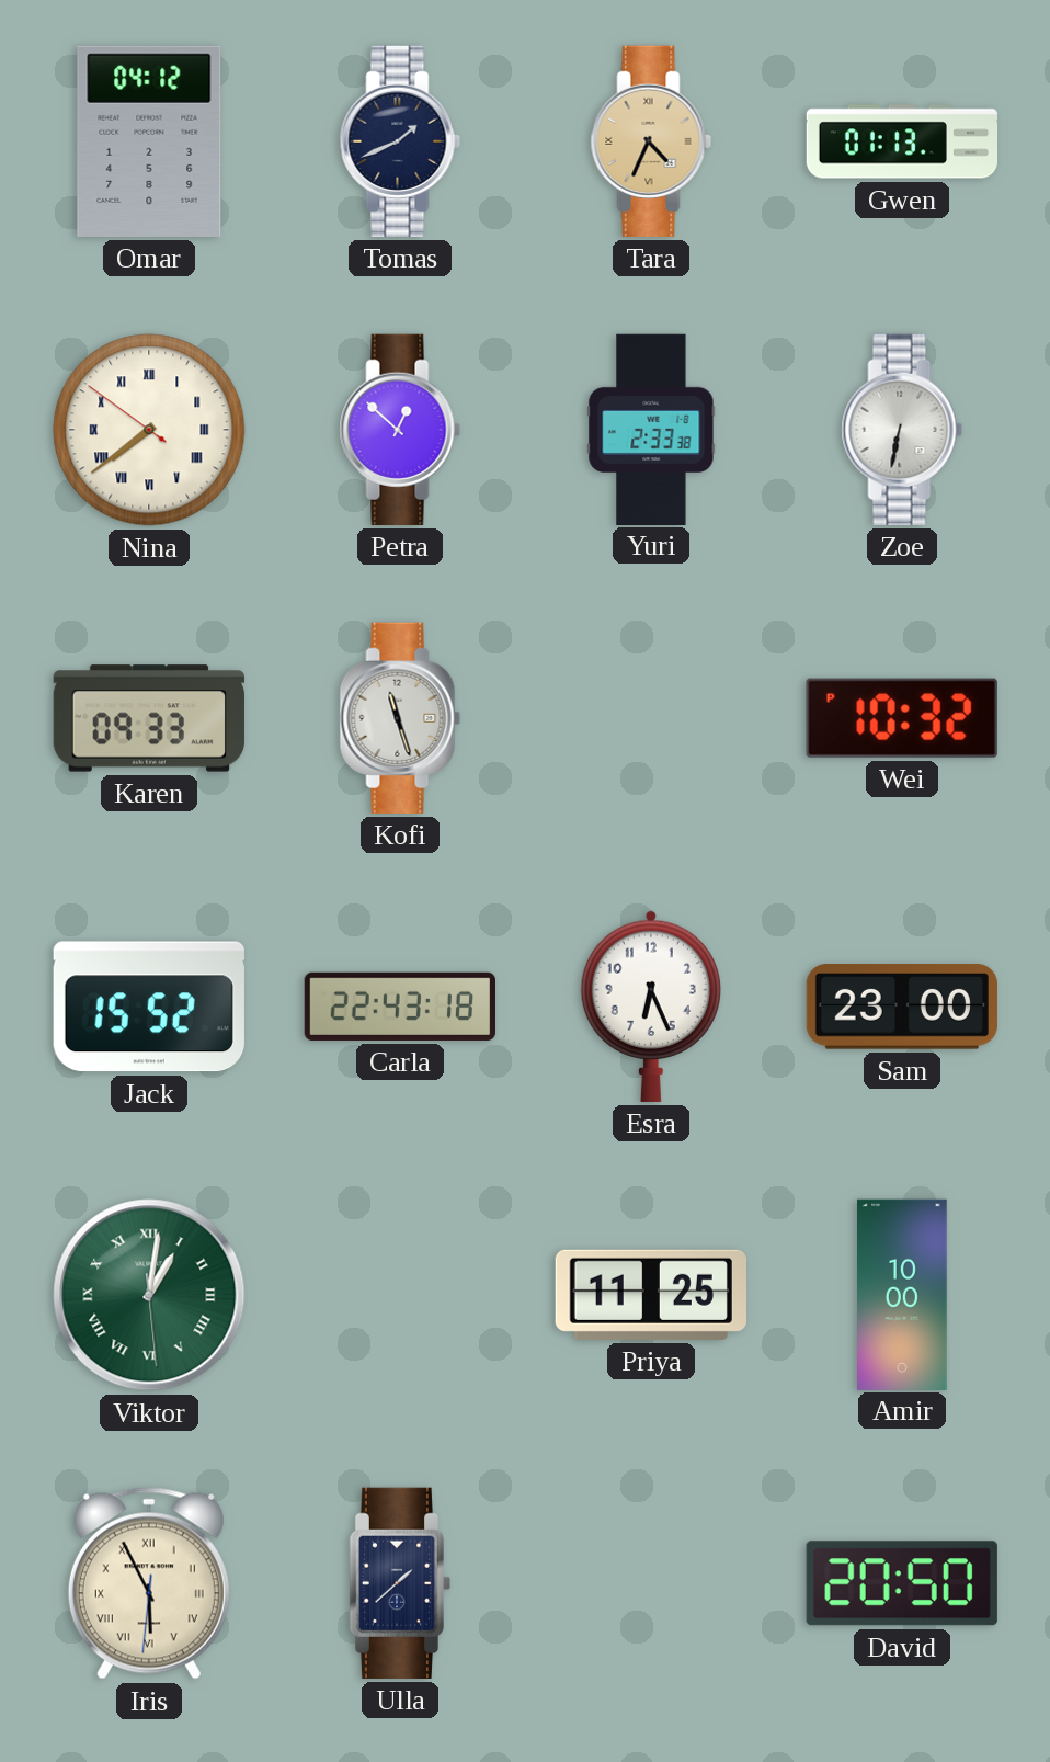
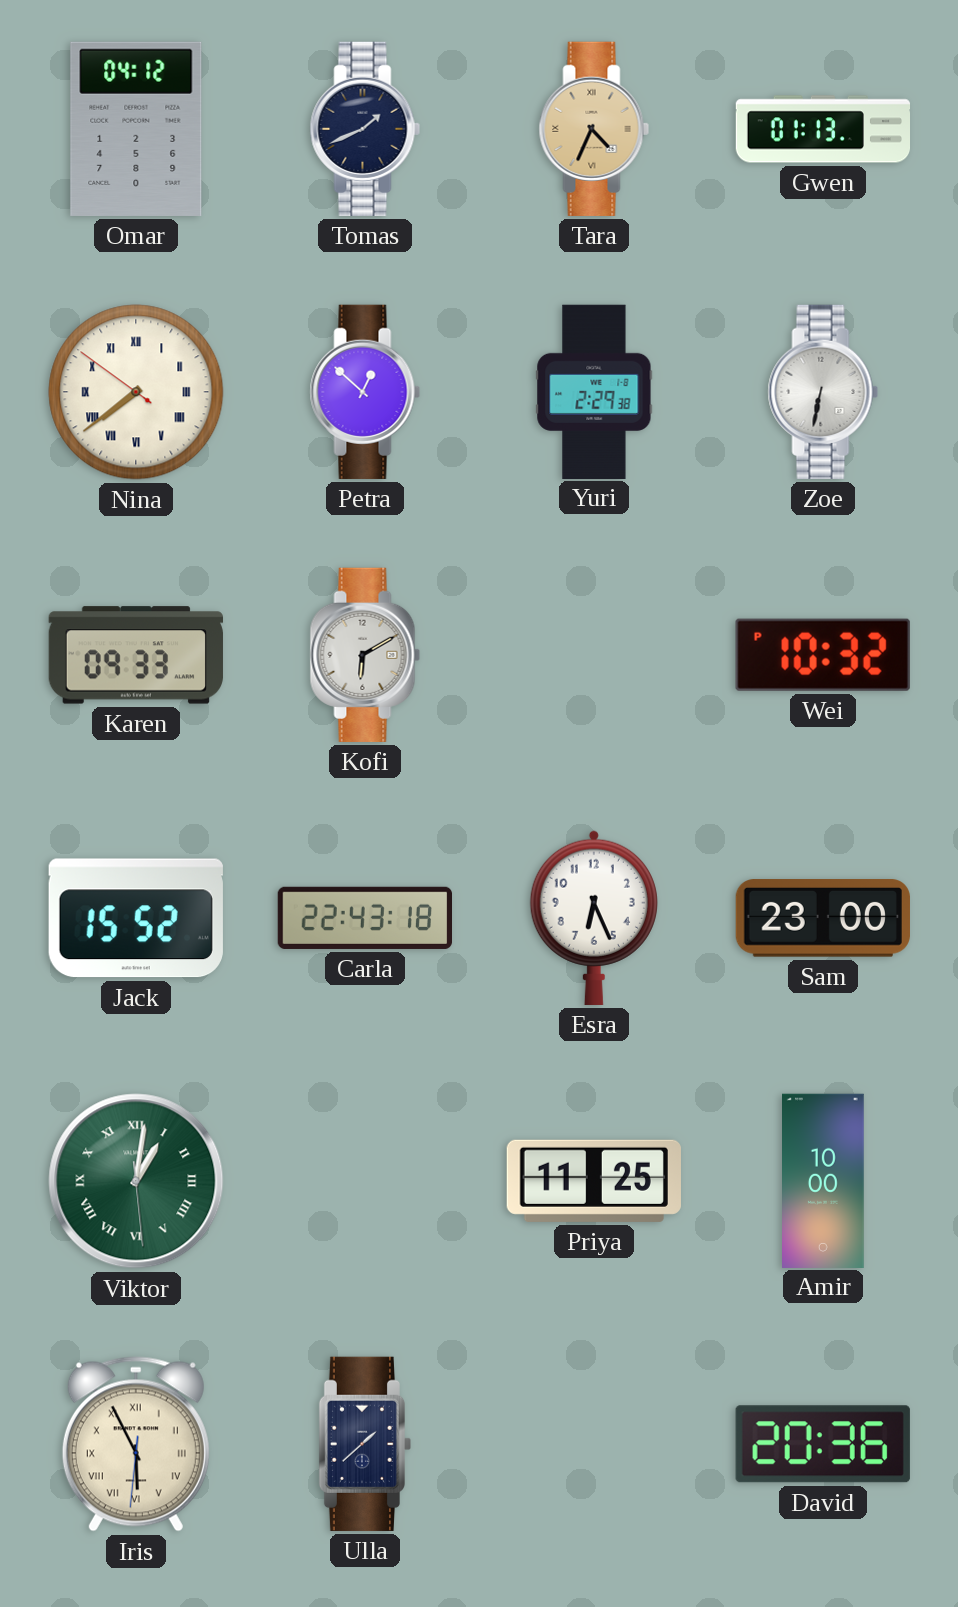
Yuri: 2:33 -> 2:29 (594, 391)
Kofi: 11:27 -> 6:10 (365, 655)
David: 20:50 -> 20:36 (823, 1444)
